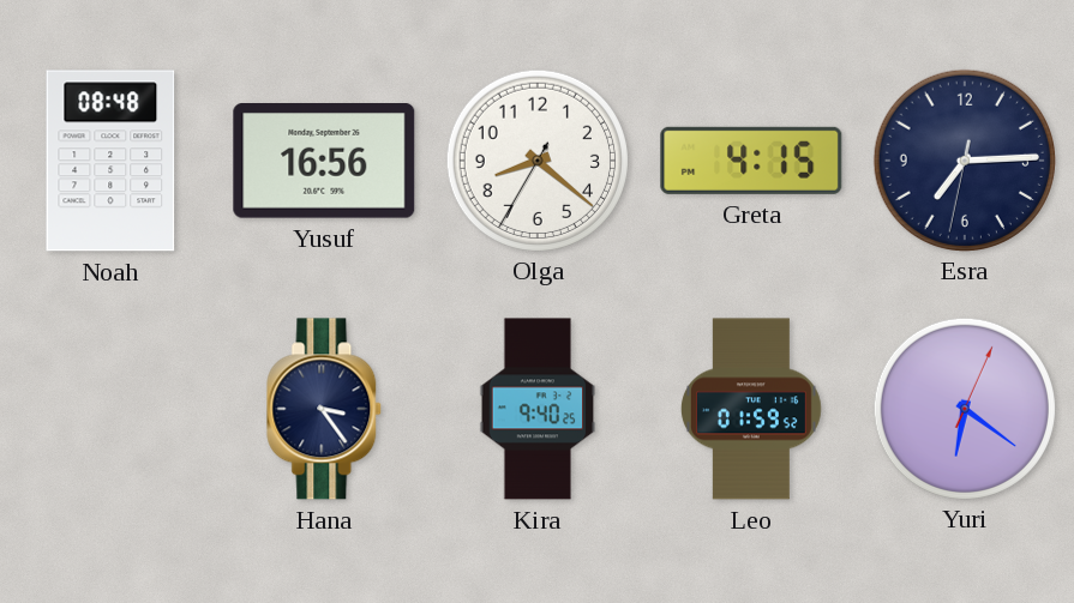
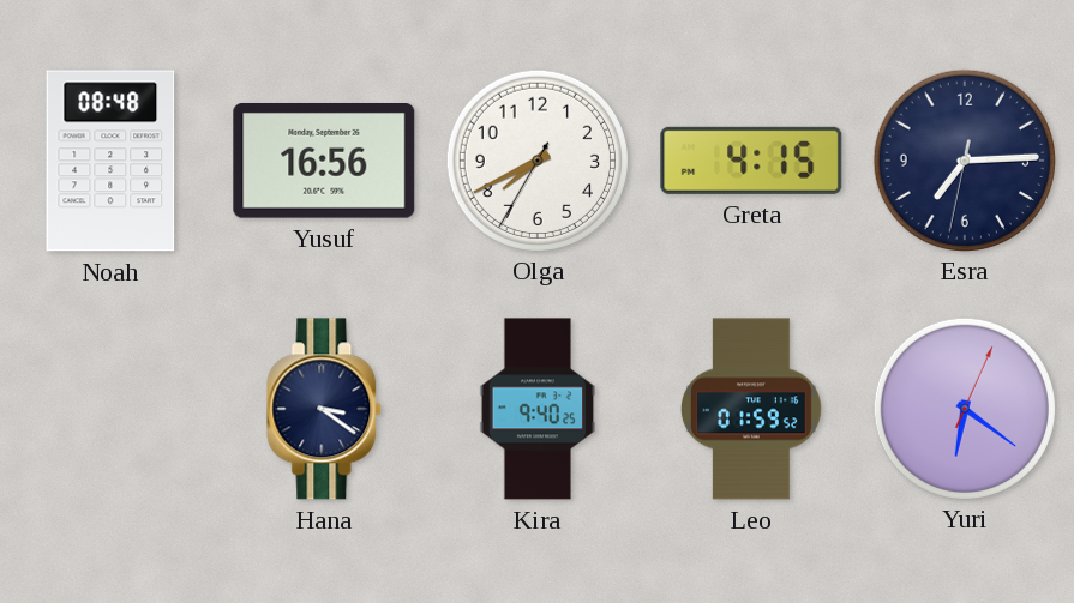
Olga: 8:21 -> 7:40 (536, 159)
Hana: 3:24 -> 3:21 (325, 409)
